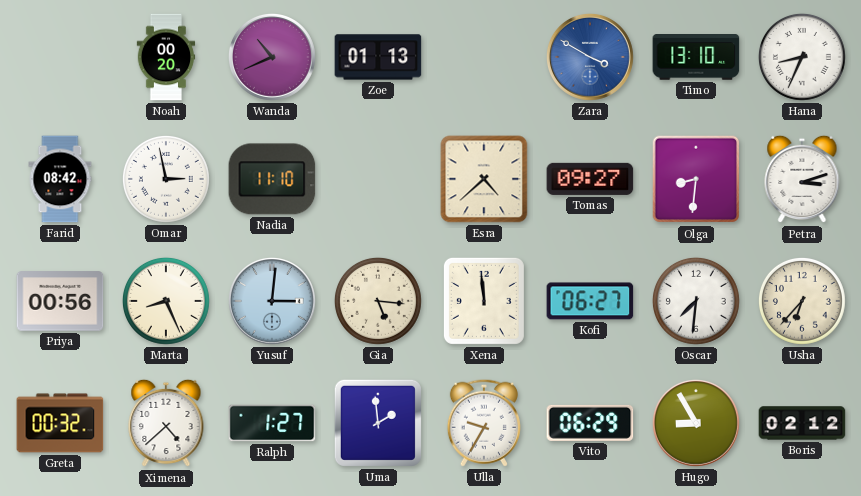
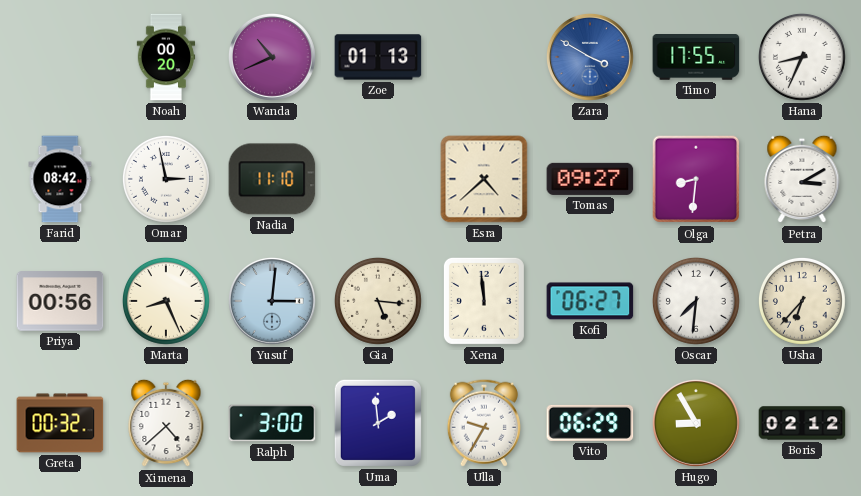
Timo: 13:10 -> 17:55 (696, 57)
Petra: 3:12 -> 3:10 (802, 179)
Ralph: 1:27 -> 3:00 (272, 423)
